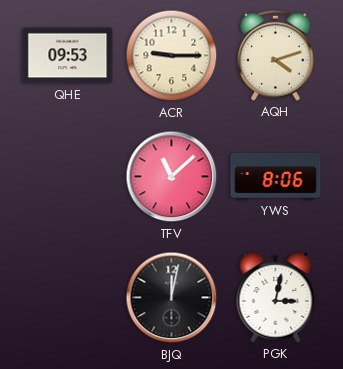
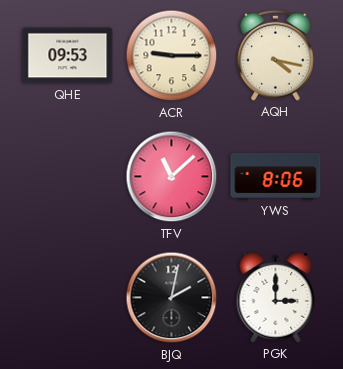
AQH: 4:12 -> 4:17 (276, 55)
BJQ: 12:02 -> 2:02 (172, 298)
PGK: 3:02 -> 3:00 (276, 297)
